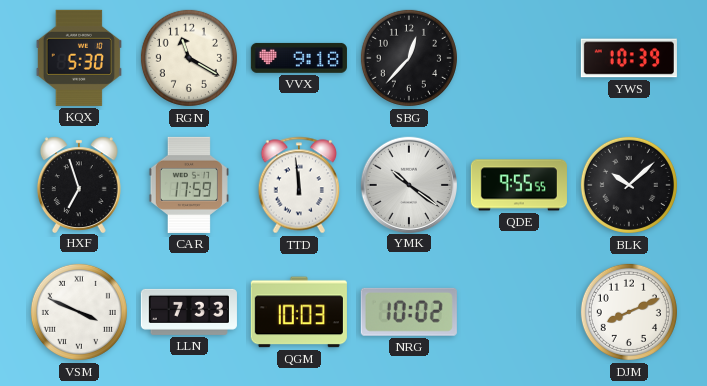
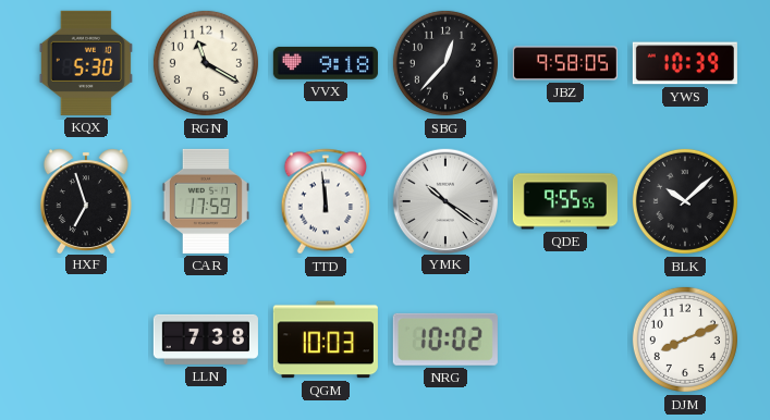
JBZ: none -> 9:58 (565, 63)
VSM: 3:49 -> none (79, 312)
LLN: 7:33 -> 7:38 (206, 339)
